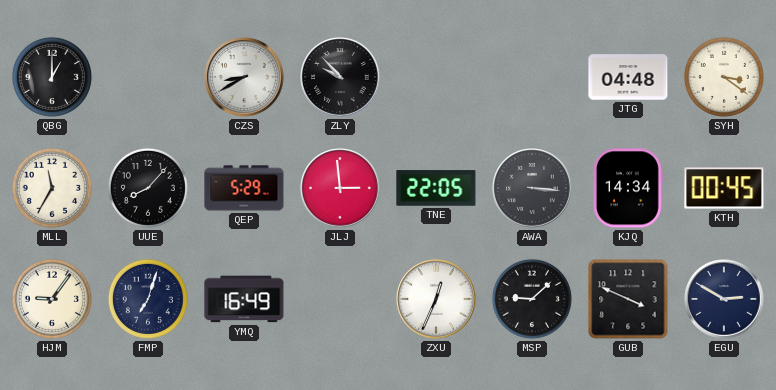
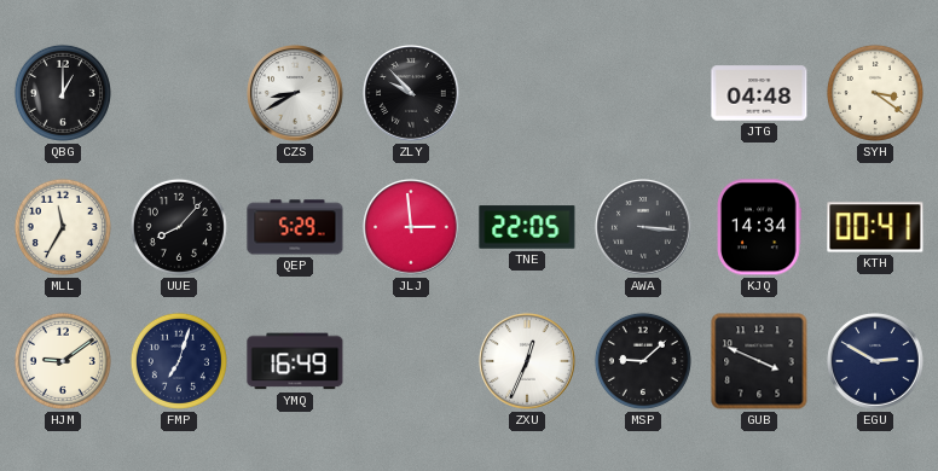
KTH: 00:45 -> 00:41 (875, 227)
HJM: 9:06 -> 9:09 (63, 361)
